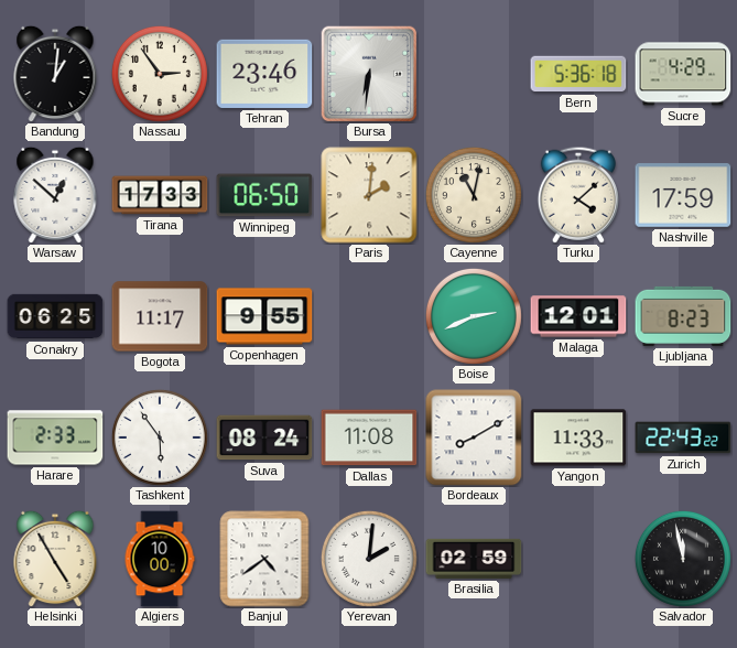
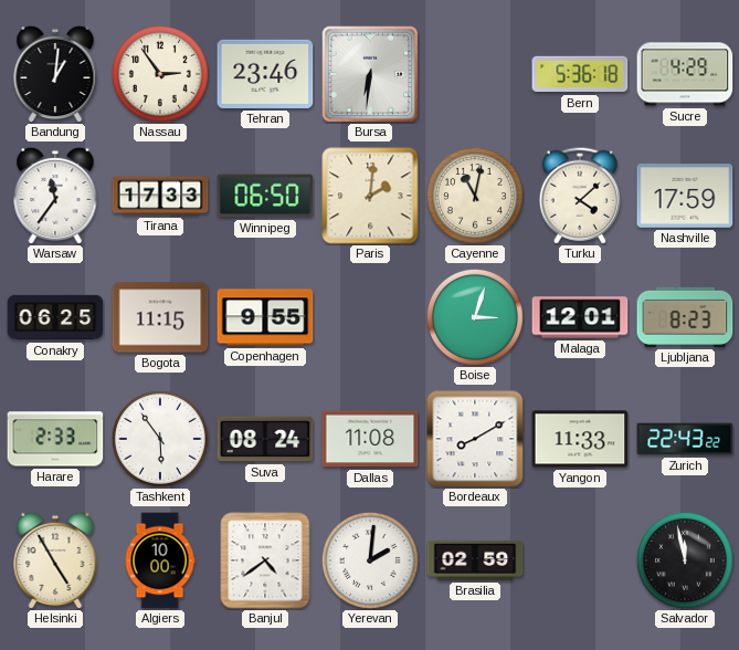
Warsaw: 12:52 -> 11:36 (55, 196)
Bogota: 11:17 -> 11:15 (160, 317)
Boise: 2:41 -> 3:03 (475, 317)
